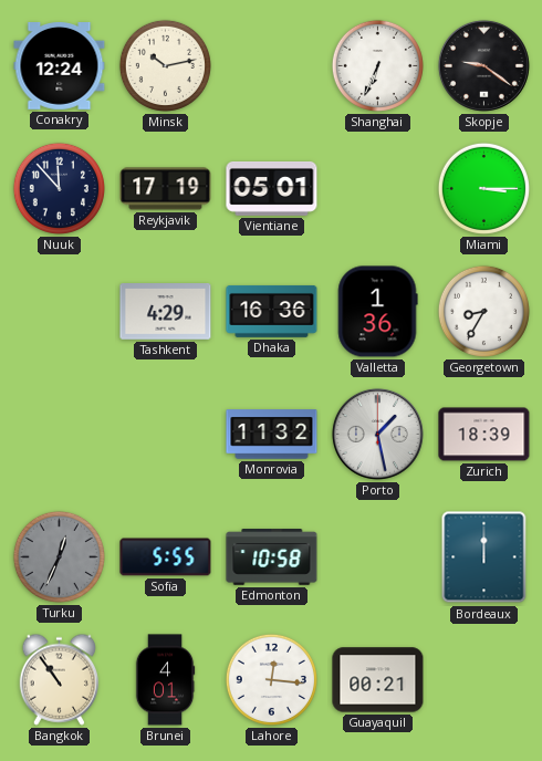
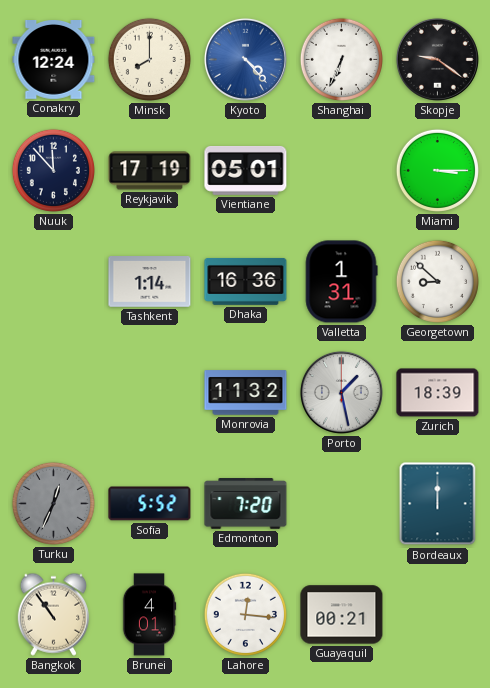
Minsk: 10:13 -> 8:00 (149, 59)
Kyoto: none -> 4:23 (245, 59)
Tashkent: 4:29 -> 1:14 (150, 282)
Valletta: 1:36 -> 1:31 (341, 282)
Georgetown: 8:35 -> 8:52 (437, 281)
Sofia: 5:55 -> 5:52 (150, 504)
Edmonton: 10:58 -> 7:20 (246, 504)
